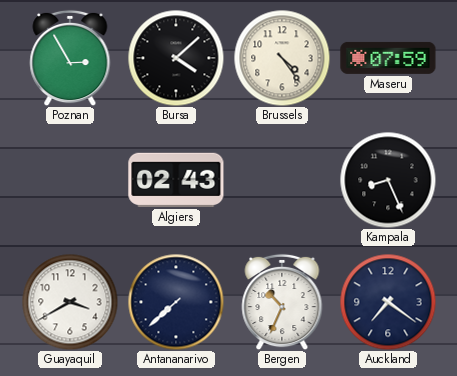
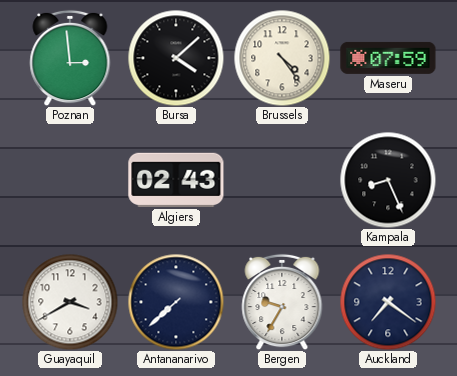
Poznan: 2:55 -> 2:59 (70, 58)
Bergen: 10:34 -> 9:35 (282, 302)
